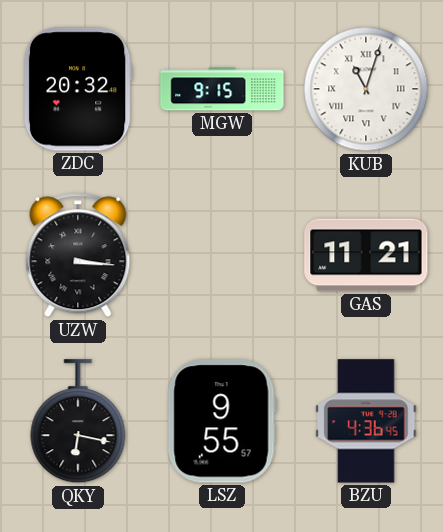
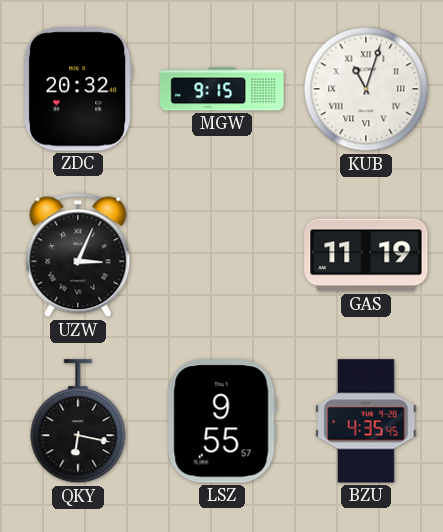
UZW: 3:16 -> 3:04 (78, 255)
GAS: 11:21 -> 11:19 (366, 255)
BZU: 4:36 -> 4:35 (366, 421)
